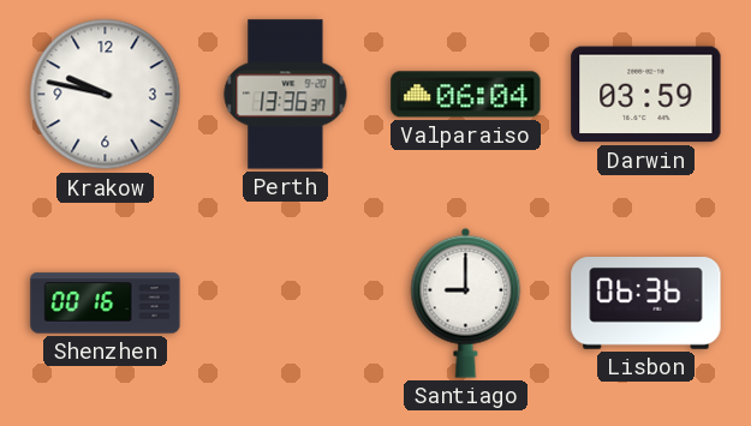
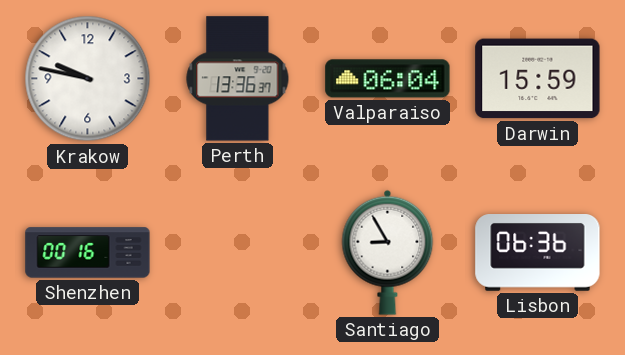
Darwin: 03:59 -> 15:59 (538, 79)
Santiago: 9:00 -> 8:55 (388, 252)
